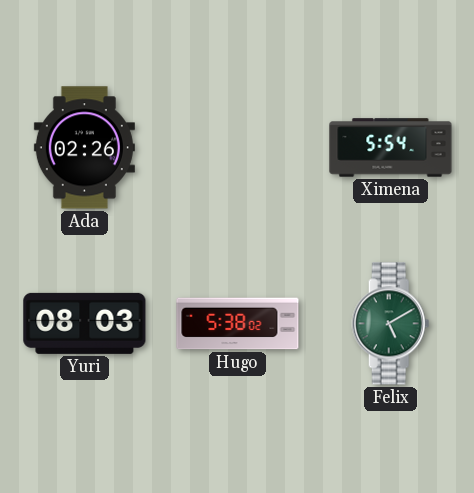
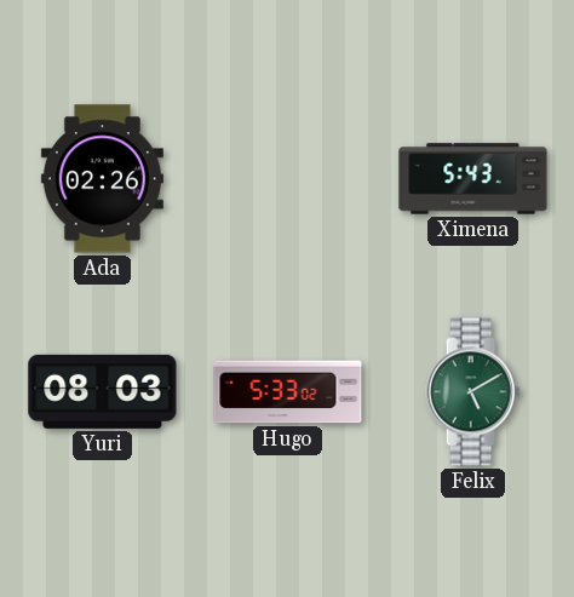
Ximena: 5:54 -> 5:43 (473, 179)
Hugo: 5:38 -> 5:33 (288, 392)
